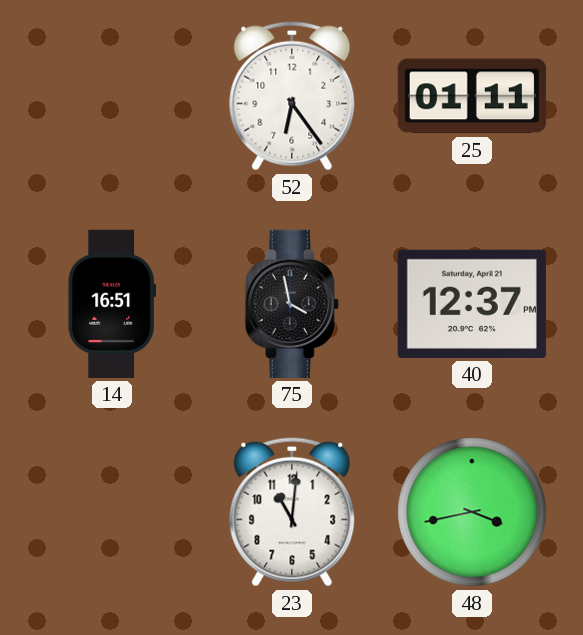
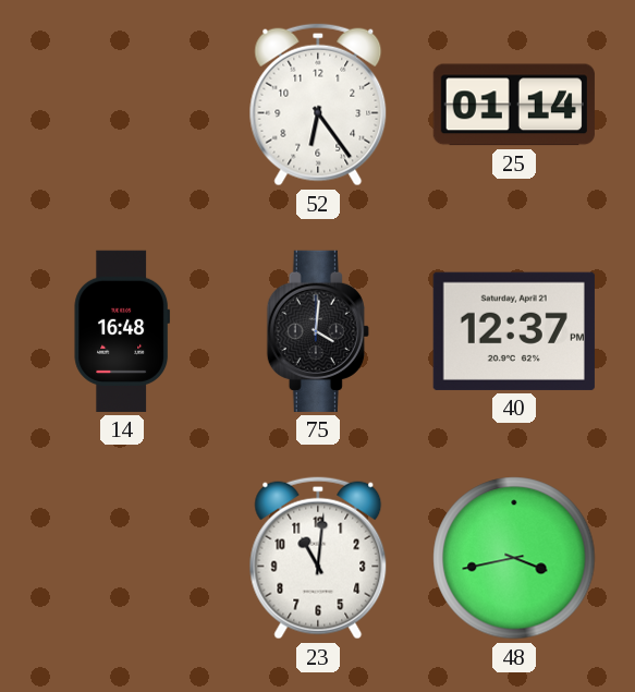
25: 01:11 -> 01:14 (514, 105)
14: 16:51 -> 16:48 (122, 331)
75: 3:58 -> 4:01 (318, 331)
